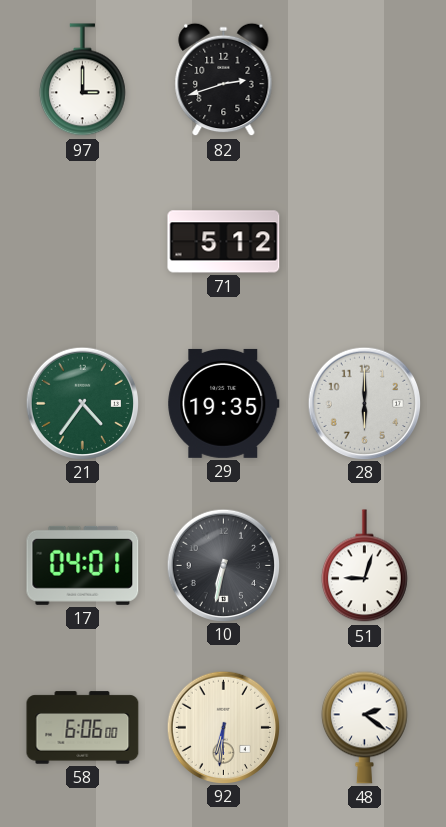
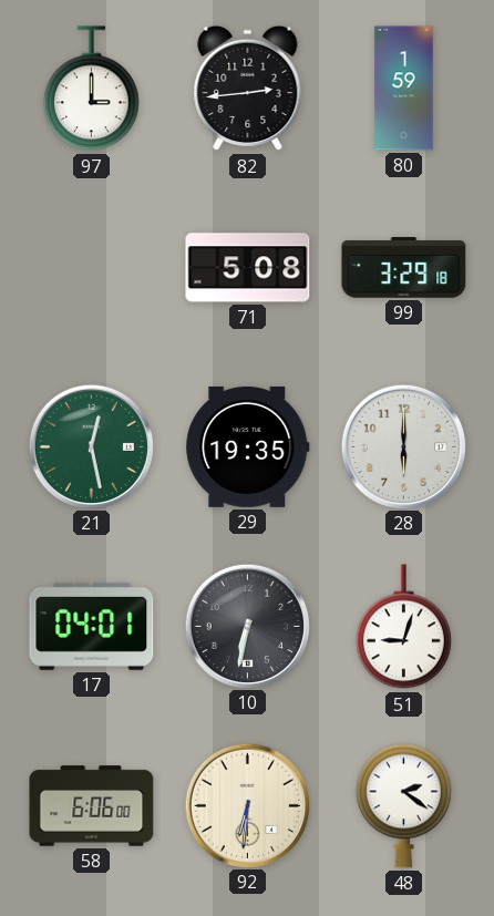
82: 2:42 -> 2:44 (248, 89)
80: none -> 1:59 (404, 89)
71: 5:12 -> 5:08 (248, 268)
99: none -> 3:29 (404, 268)
21: 4:36 -> 12:28 (91, 446)
